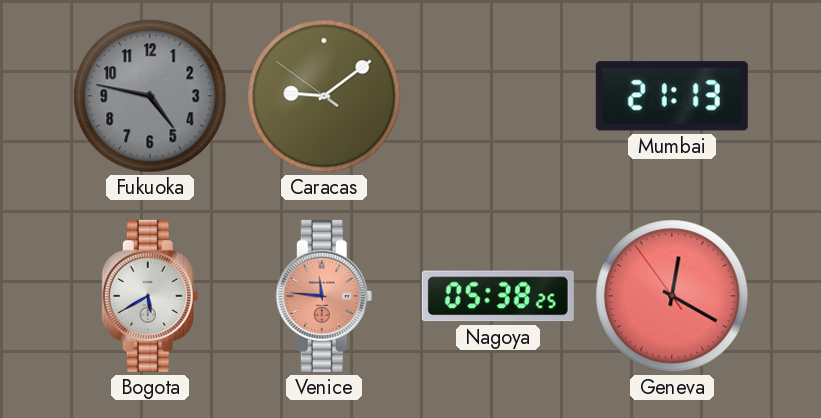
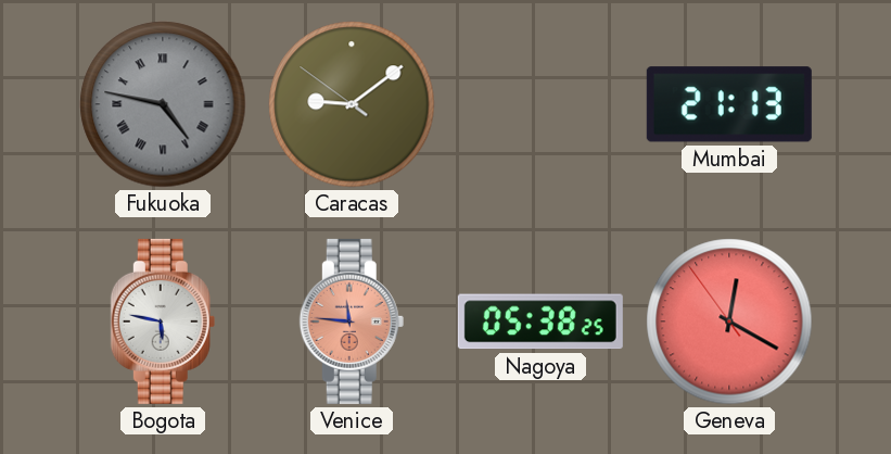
Fukuoka numerals: Arabic -> Roman (163, 104)
Bogota: 5:40 -> 5:47 (163, 321)
